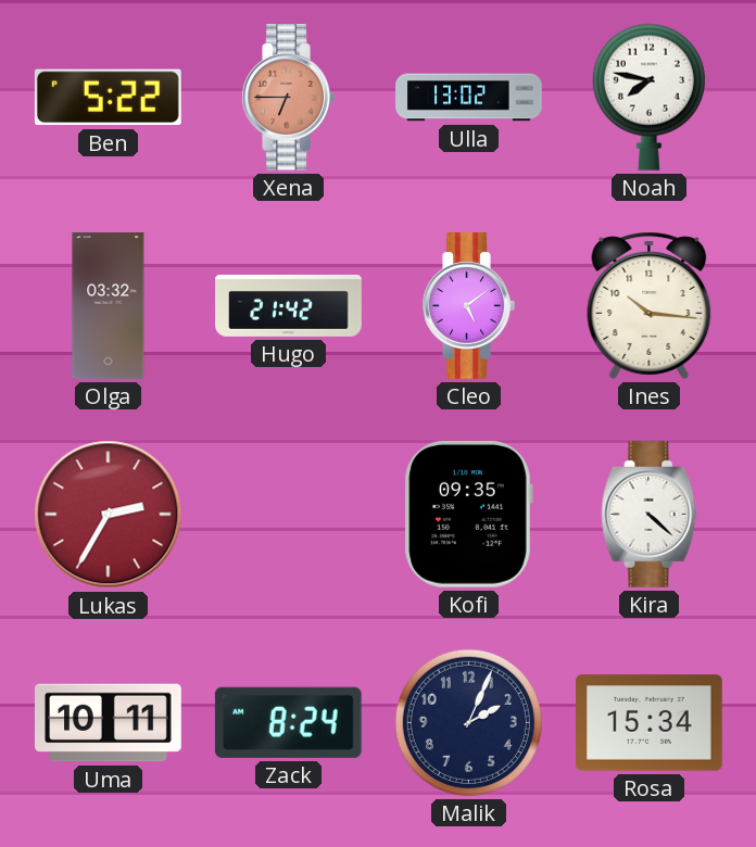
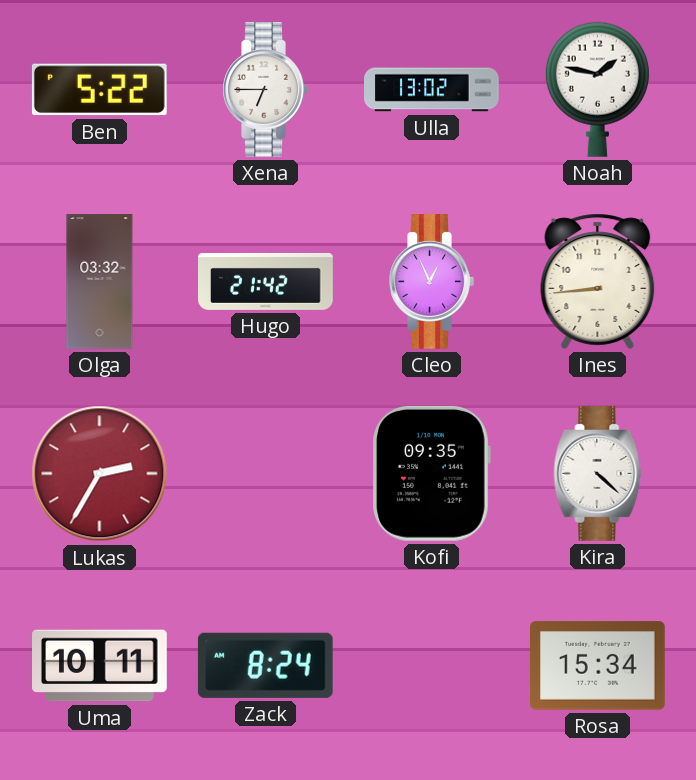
Xena dial: salmon -> white (265, 90)
Noah: 7:47 -> 1:47 (597, 89)
Cleo: 5:09 -> 12:56 (431, 282)
Ines: 10:16 -> 8:44 (598, 281)
Malik: 2:04 -> none (468, 722)
